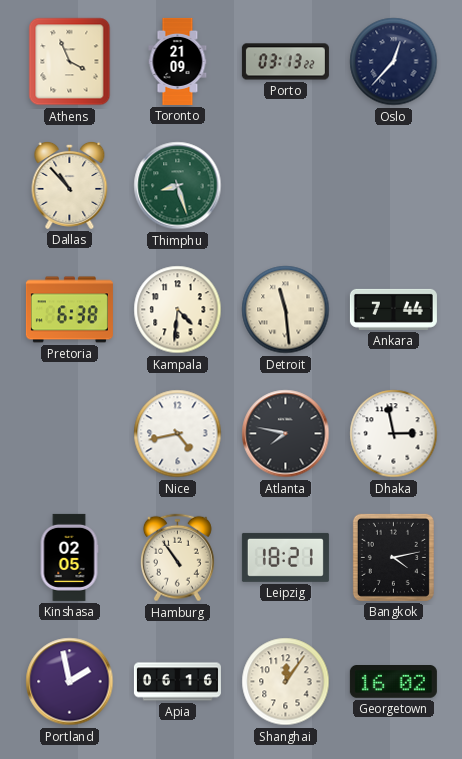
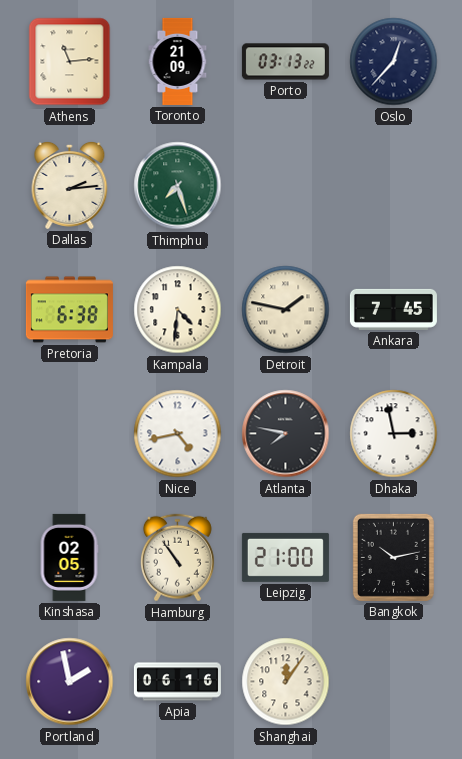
Athens: 3:56 -> 11:14 (70, 62)
Dallas: 10:53 -> 2:14 (70, 185)
Thimphu: 8:27 -> 7:27 (178, 186)
Detroit: 11:29 -> 1:47 (286, 310)
Ankara: 7:44 -> 7:45 (393, 309)
Leipzig: 18:21 -> 21:00 (285, 557)
Bangkok: 4:13 -> 10:13 (393, 557)
Georgetown: 16:02 -> none (393, 682)
